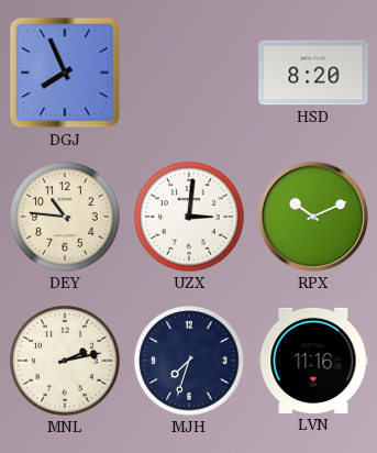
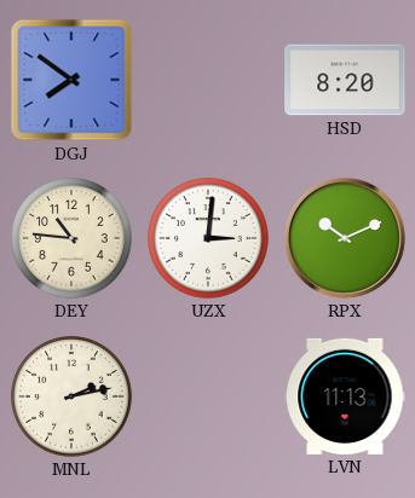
DGJ: 7:56 -> 7:51 (71, 80)
MJH: 7:33 -> none (189, 361)
LVN: 11:16 -> 11:13 (345, 396)
